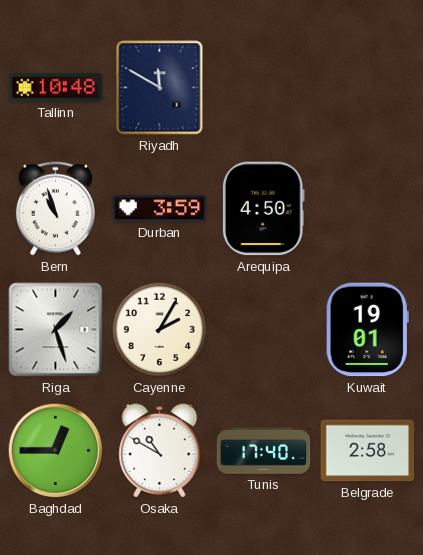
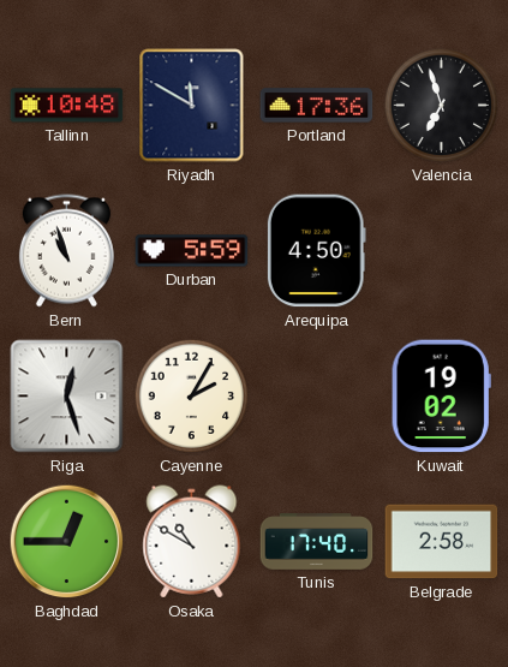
Portland: none -> 17:36 (317, 106)
Valencia: none -> 6:57 (442, 106)
Durban: 3:59 -> 5:59 (192, 251)
Riga: 1:27 -> 12:27 (67, 397)
Kuwait: 19:01 -> 19:02 (441, 397)
